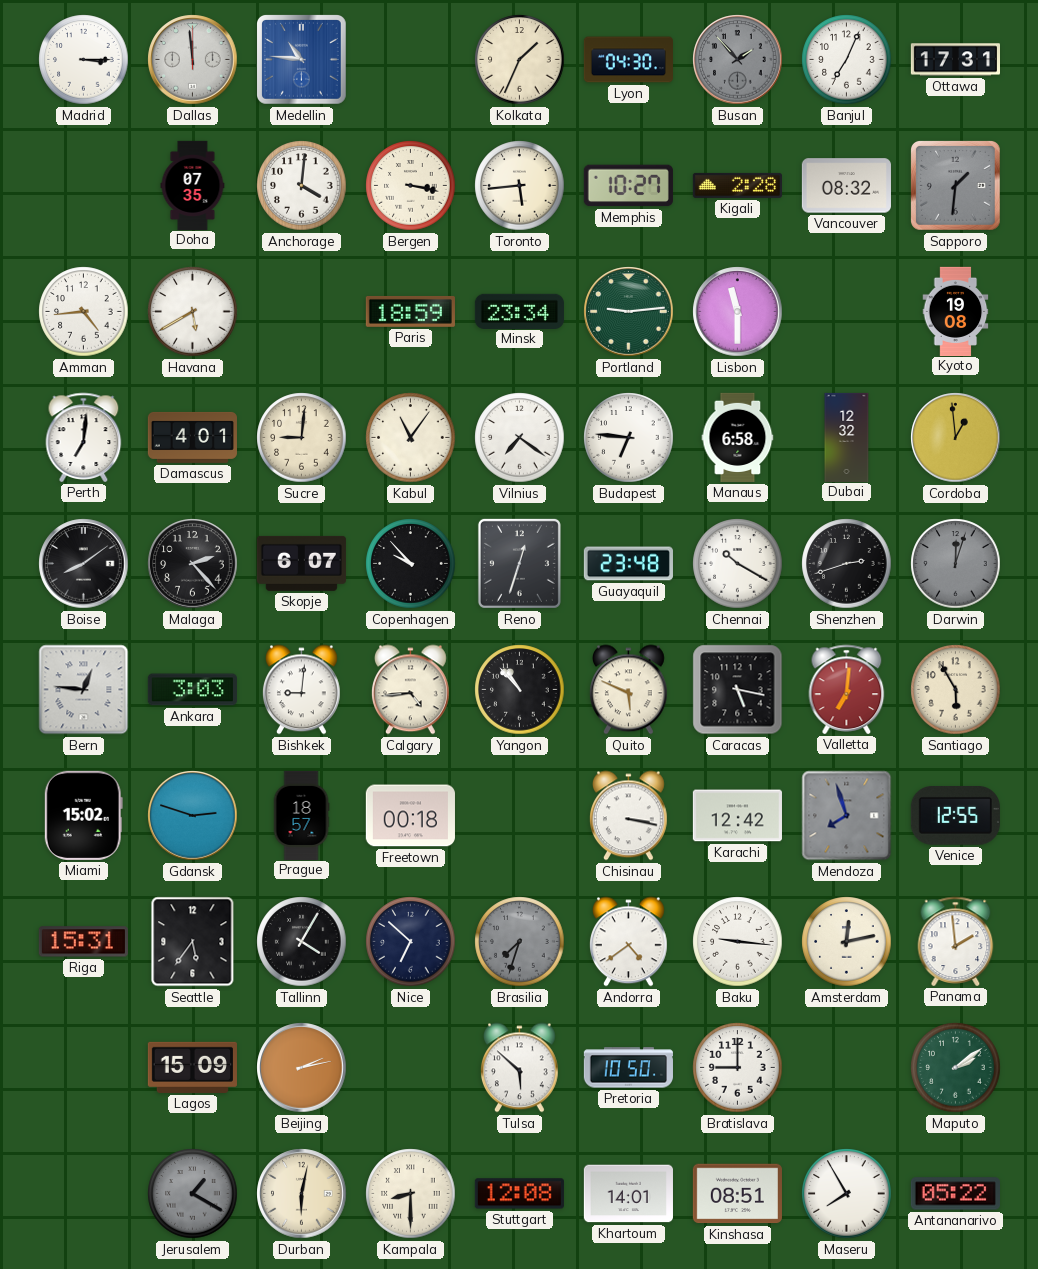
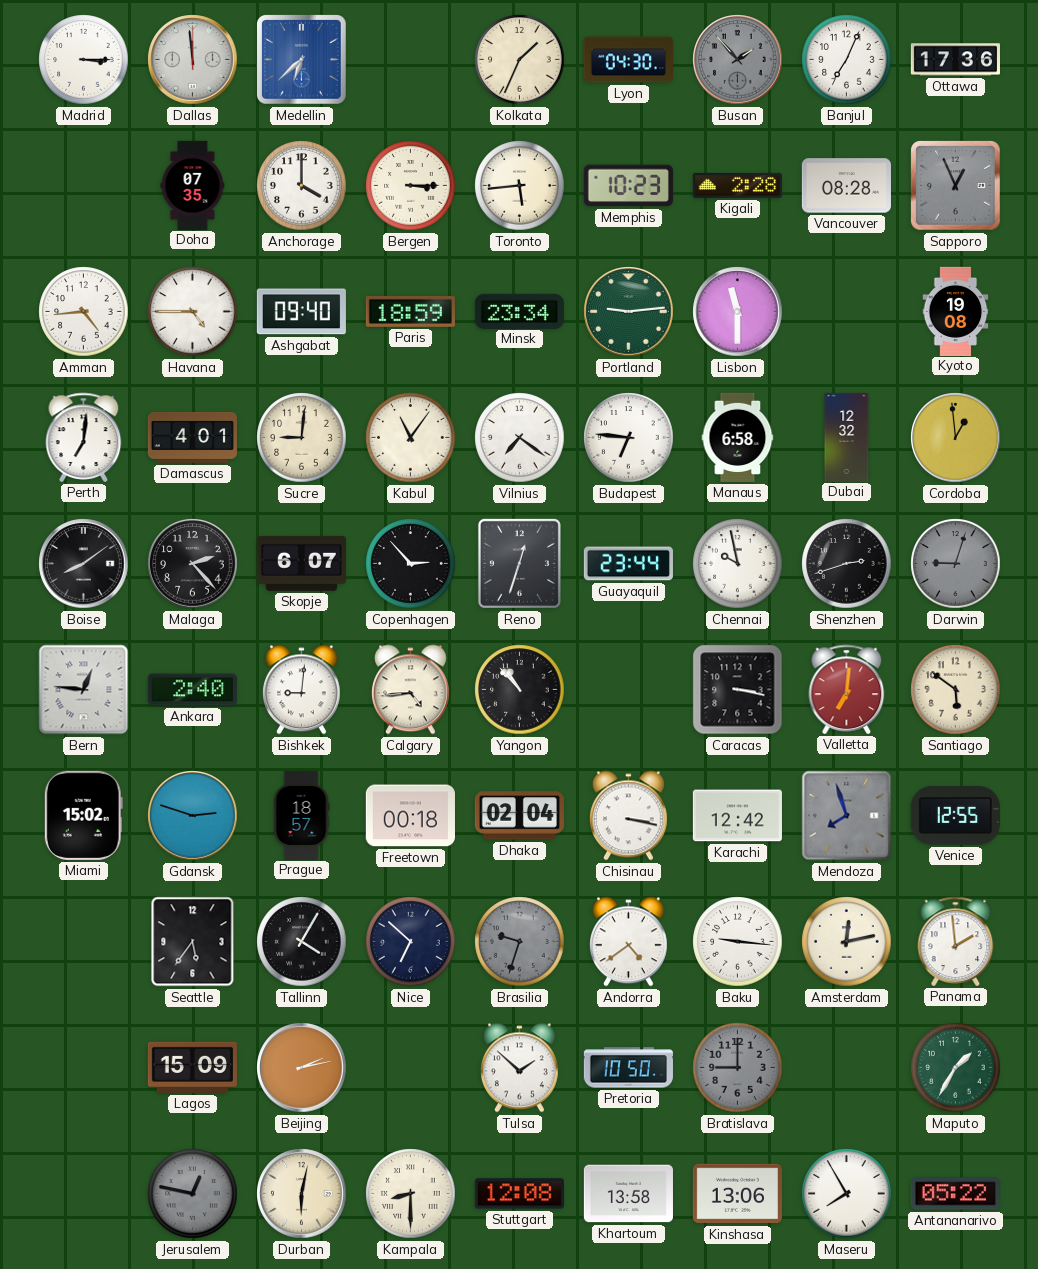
Medellin: 10:46 -> 6:38 (302, 60)
Ottawa: 17:31 -> 17:36 (955, 60)
Anchorage: 4:01 -> 4:00 (302, 186)
Bergen: 3:17 -> 3:15 (411, 186)
Memphis: 10:27 -> 10:23 (628, 186)
Vancouver: 08:32 -> 08:28 (846, 186)
Sapporo: 1:31 -> 12:56 (956, 186)
Havana: 5:40 -> 4:45 (193, 312)
Ashgabat: none -> 09:40 (301, 312)
Copenhagen: 9:53 -> 2:53 (411, 564)
Guayaquil: 23:48 -> 23:44 (628, 564)
Chennai: 10:20 -> 9:58 (738, 564)
Darwin: 12:03 -> 9:03 (956, 564)
Ankara: 3:03 -> 2:40 (192, 690)
Quito: 5:49 -> none (629, 690)
Caracas: 5:17 -> 3:17 (738, 690)
Santiago: 5:55 -> 5:51 (956, 690)
Dhaka: none -> 02:04 (519, 816)
Riga: 15:31 -> none (83, 942)
Brasilia: 7:33 -> 9:33 (520, 942)
Tulsa: 5:52 -> 1:52 (520, 1068)
Bratislava dial: white -> grey (738, 1068)
Maputo: 2:09 -> 1:35 (956, 1068)
Jerusalem: 1:20 -> 12:47 (193, 1194)
Khartoum: 14:01 -> 13:58 (628, 1194)
Kinshasa: 08:51 -> 13:06 (737, 1194)
